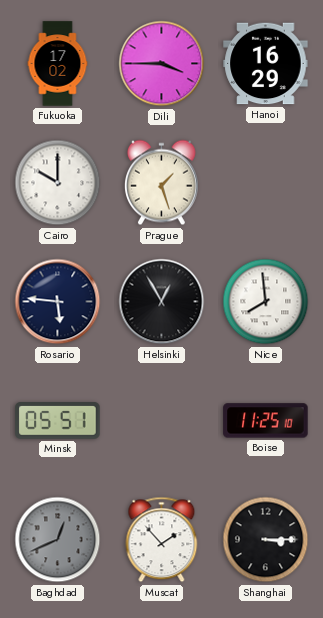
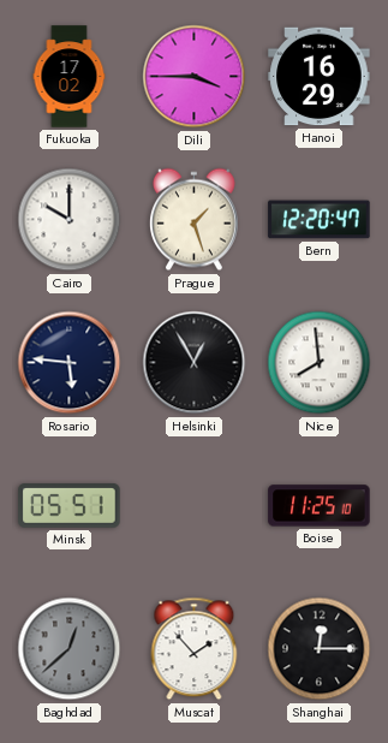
Bern: none -> 12:20 (320, 220)
Baghdad: 12:41 -> 12:38 (70, 649)
Shanghai: 3:15 -> 12:15 (320, 649)
